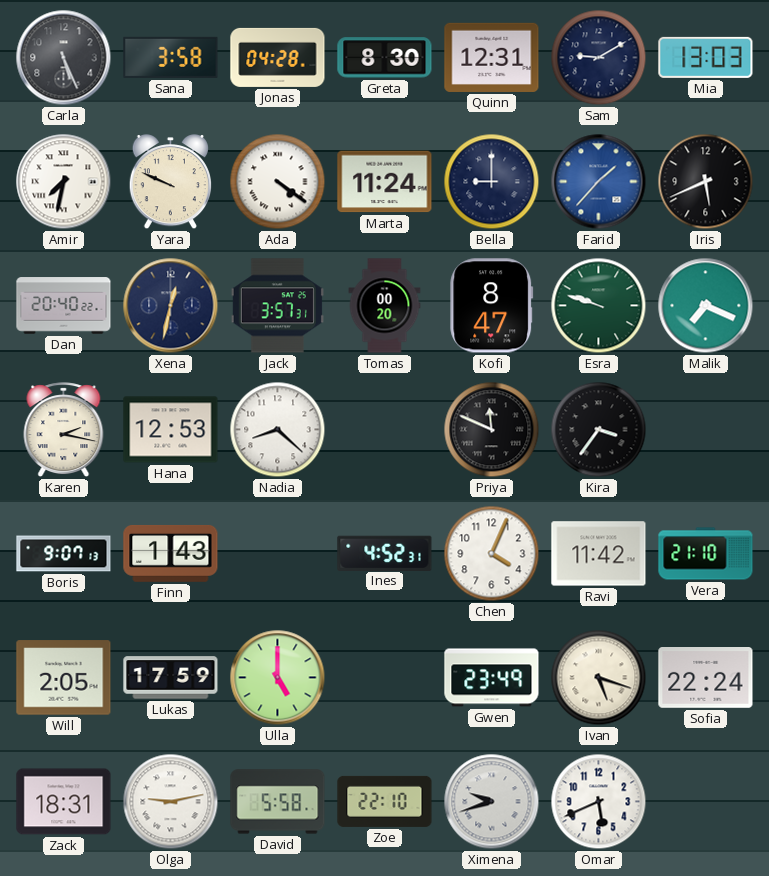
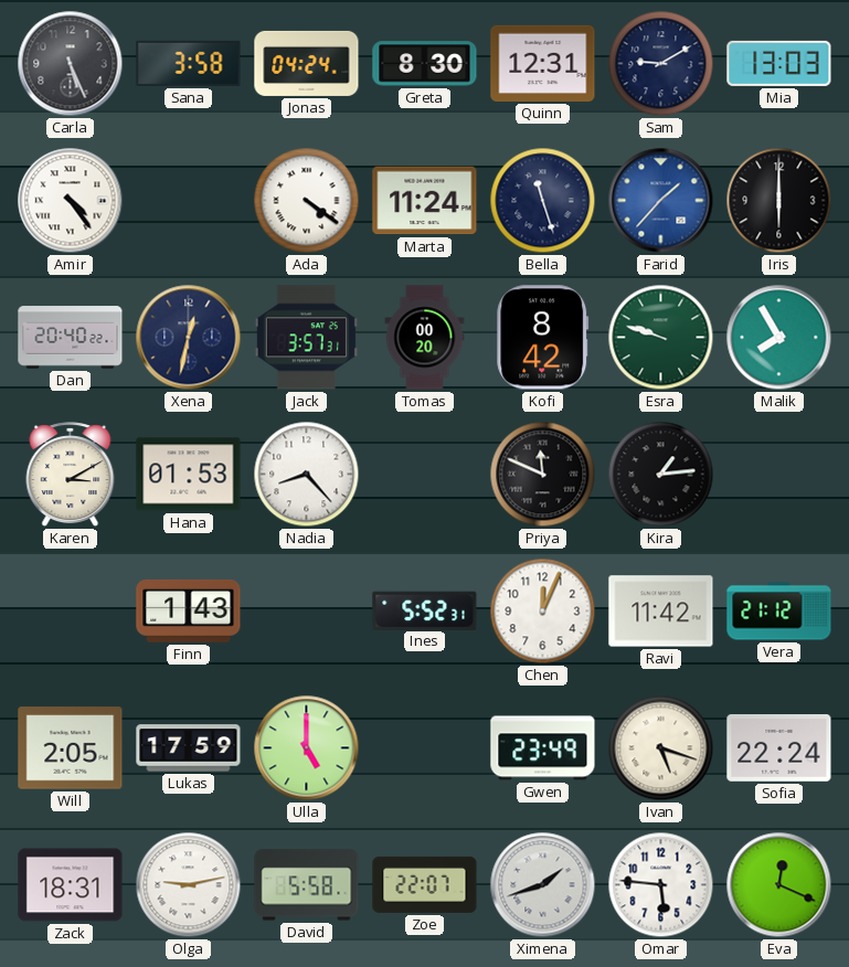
Jonas: 04:28 -> 04:24 (307, 63)
Amir: 7:32 -> 4:24 (71, 201)
Yara: 9:49 -> none (170, 182)
Bella: 9:00 -> 11:27 (543, 201)
Iris: 5:41 -> 6:00 (779, 201)
Kofi: 8:47 -> 8:42 (543, 338)
Malik: 7:19 -> 7:55 (779, 338)
Karen: 2:17 -> 3:10 (71, 475)
Hana: 12:53 -> 01:53 (189, 475)
Nadia: 8:22 -> 8:23 (307, 475)
Kira: 3:36 -> 1:14 (661, 475)
Boris: 9:07 -> none (64, 554)
Ines: 4:52 -> 5:52 (425, 610)
Chen: 4:04 -> 12:04 (543, 612)
Vera: 21:10 -> 21:12 (779, 612)
Zoe: 22:10 -> 22:07 (425, 884)
Ximena: 9:42 -> 1:42 (543, 885)
Omar: 5:41 -> 5:46 (661, 885)
Eva: none -> 12:19 (779, 885)
